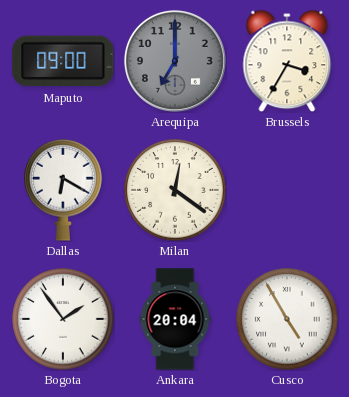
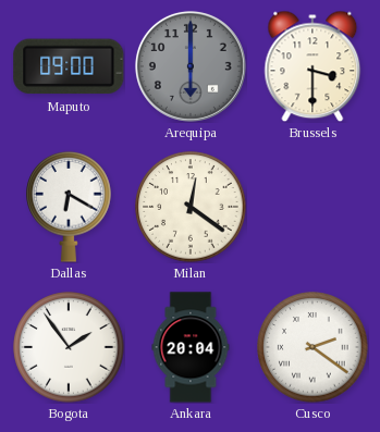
Arequipa: 7:00 -> 6:00 (191, 66)
Brussels: 3:35 -> 3:30 (312, 66)
Cusco: 4:55 -> 2:21 (312, 347)
